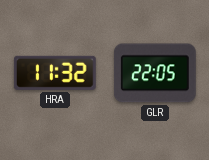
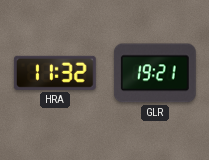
GLR: 22:05 -> 19:21 (155, 73)
